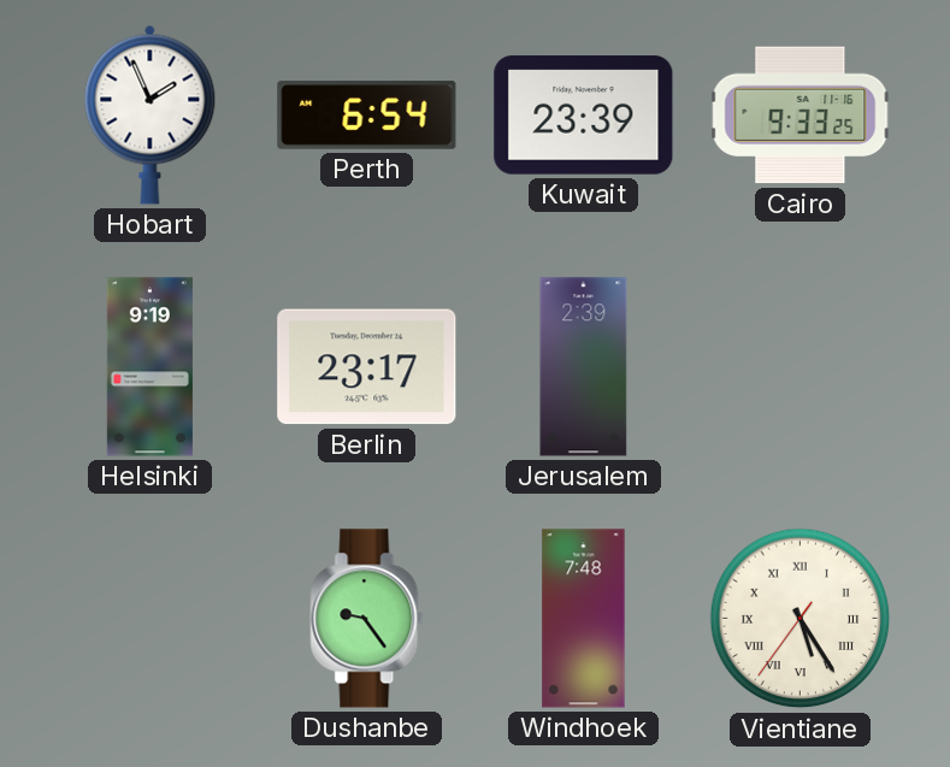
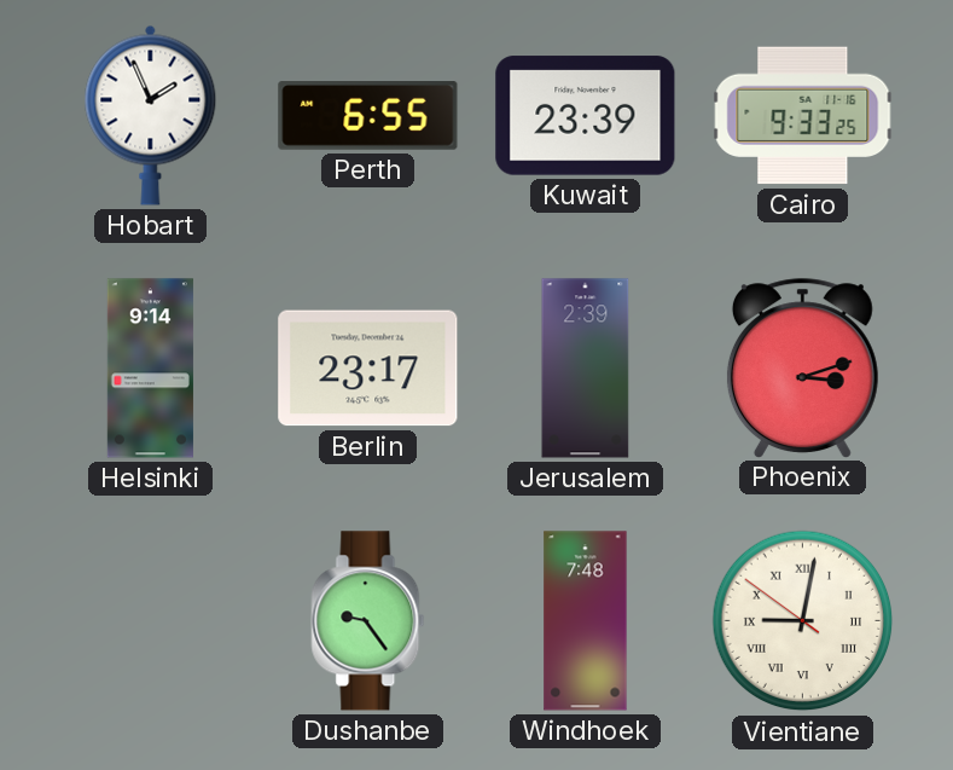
Perth: 6:54 -> 6:55 (368, 116)
Helsinki: 9:19 -> 9:14 (150, 369)
Phoenix: none -> 3:12 (802, 367)
Vientiane: 5:24 -> 9:01 (803, 621)
